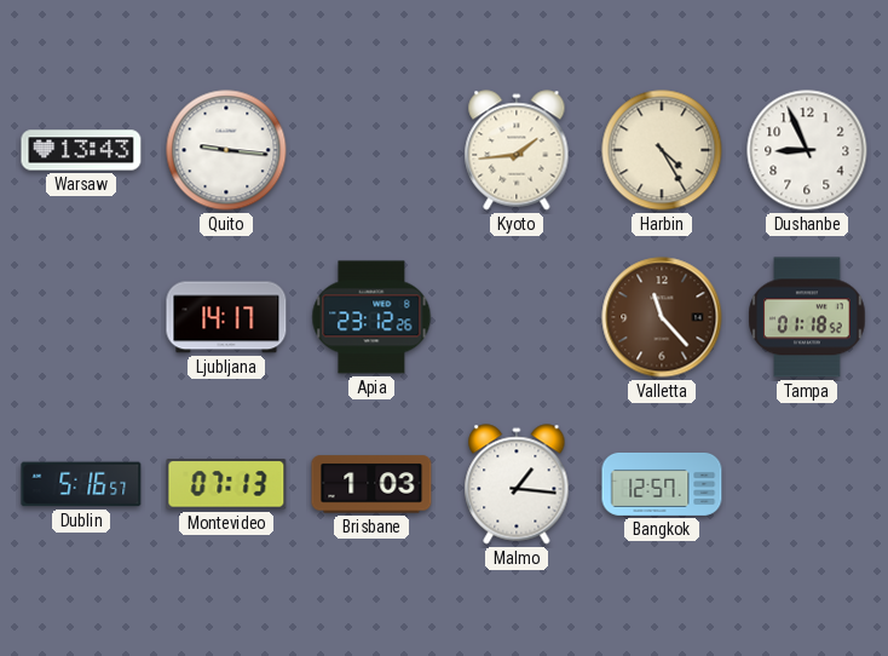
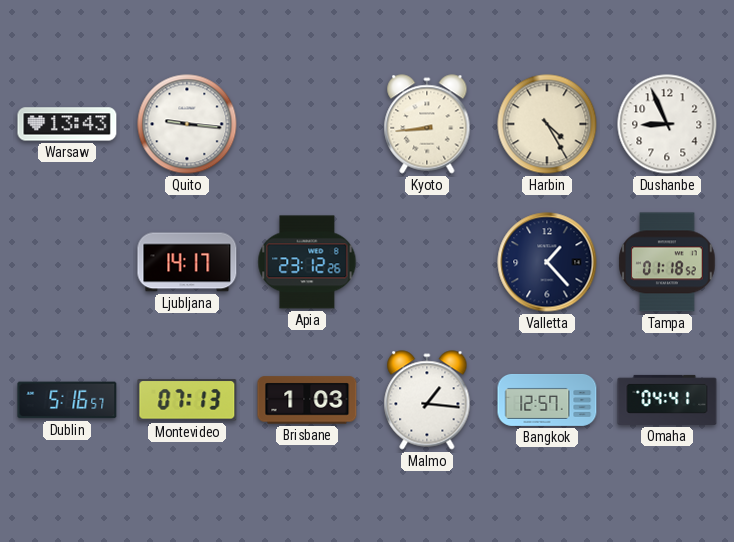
Kyoto: 1:44 -> 8:44 (427, 124)
Valletta: 11:23 -> 1:23 (547, 262)
Valletta dial: brown -> navy (547, 262)
Omaha: none -> 04:41 (667, 400)
